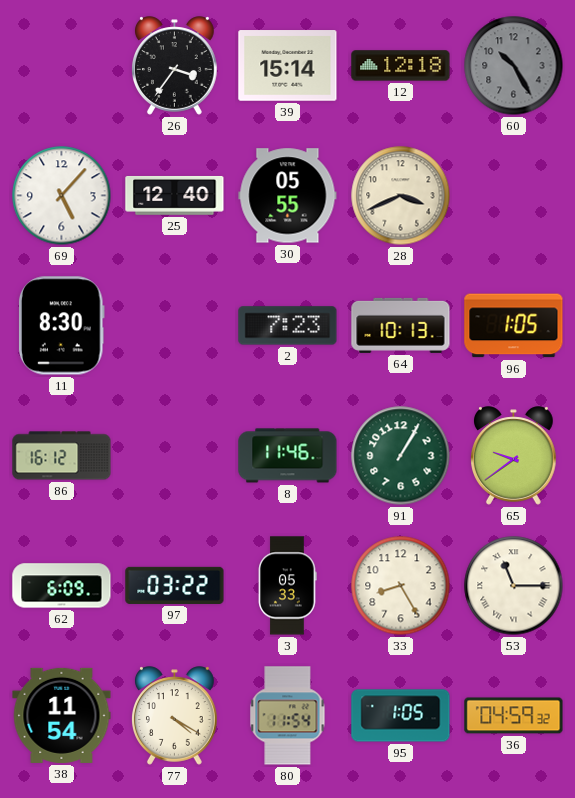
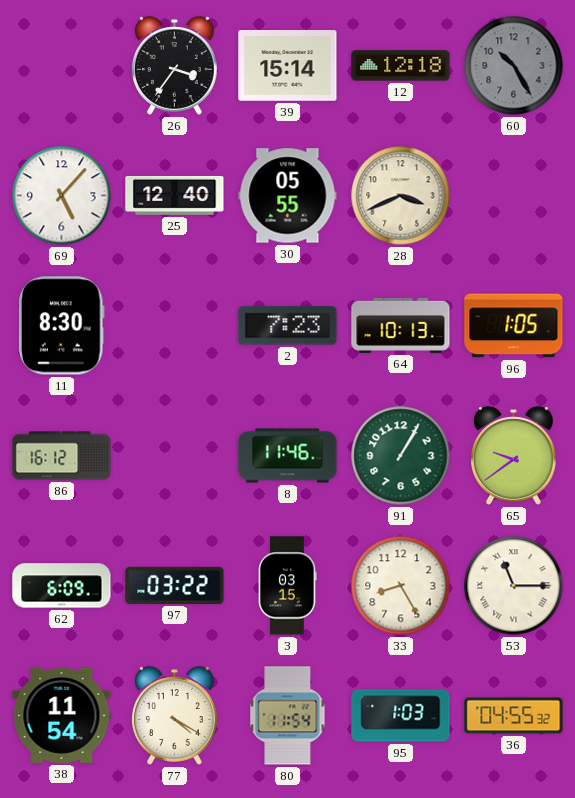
3: 05:33 -> 03:15 (287, 586)
95: 1:05 -> 1:03 (401, 716)
36: 04:59 -> 04:55 (514, 716)
